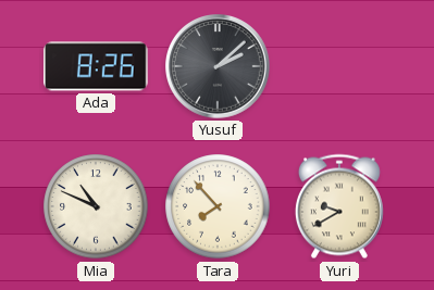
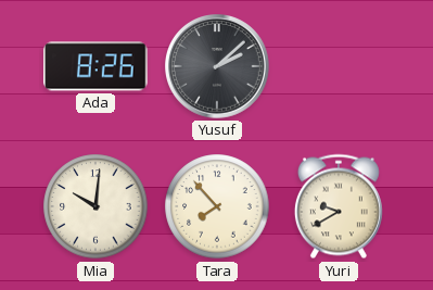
Mia: 10:49 -> 10:01 (95, 206)
